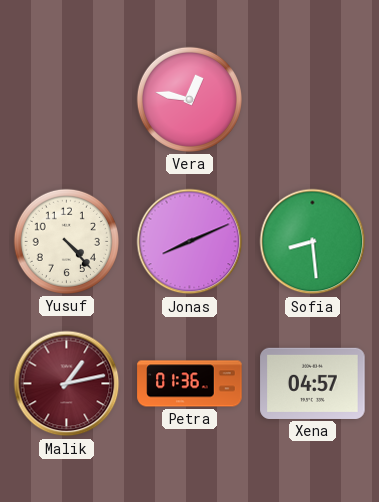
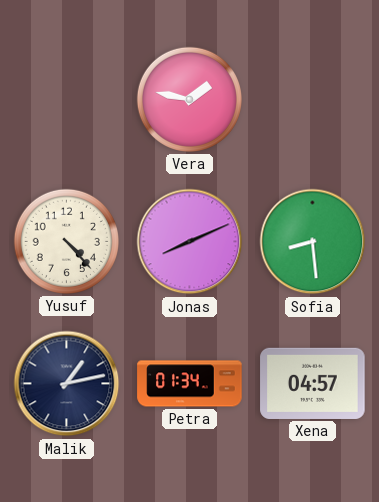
Vera: 12:47 -> 1:47 (189, 99)
Malik dial: burgundy -> navy (67, 384)
Petra: 01:36 -> 01:34 (190, 384)
